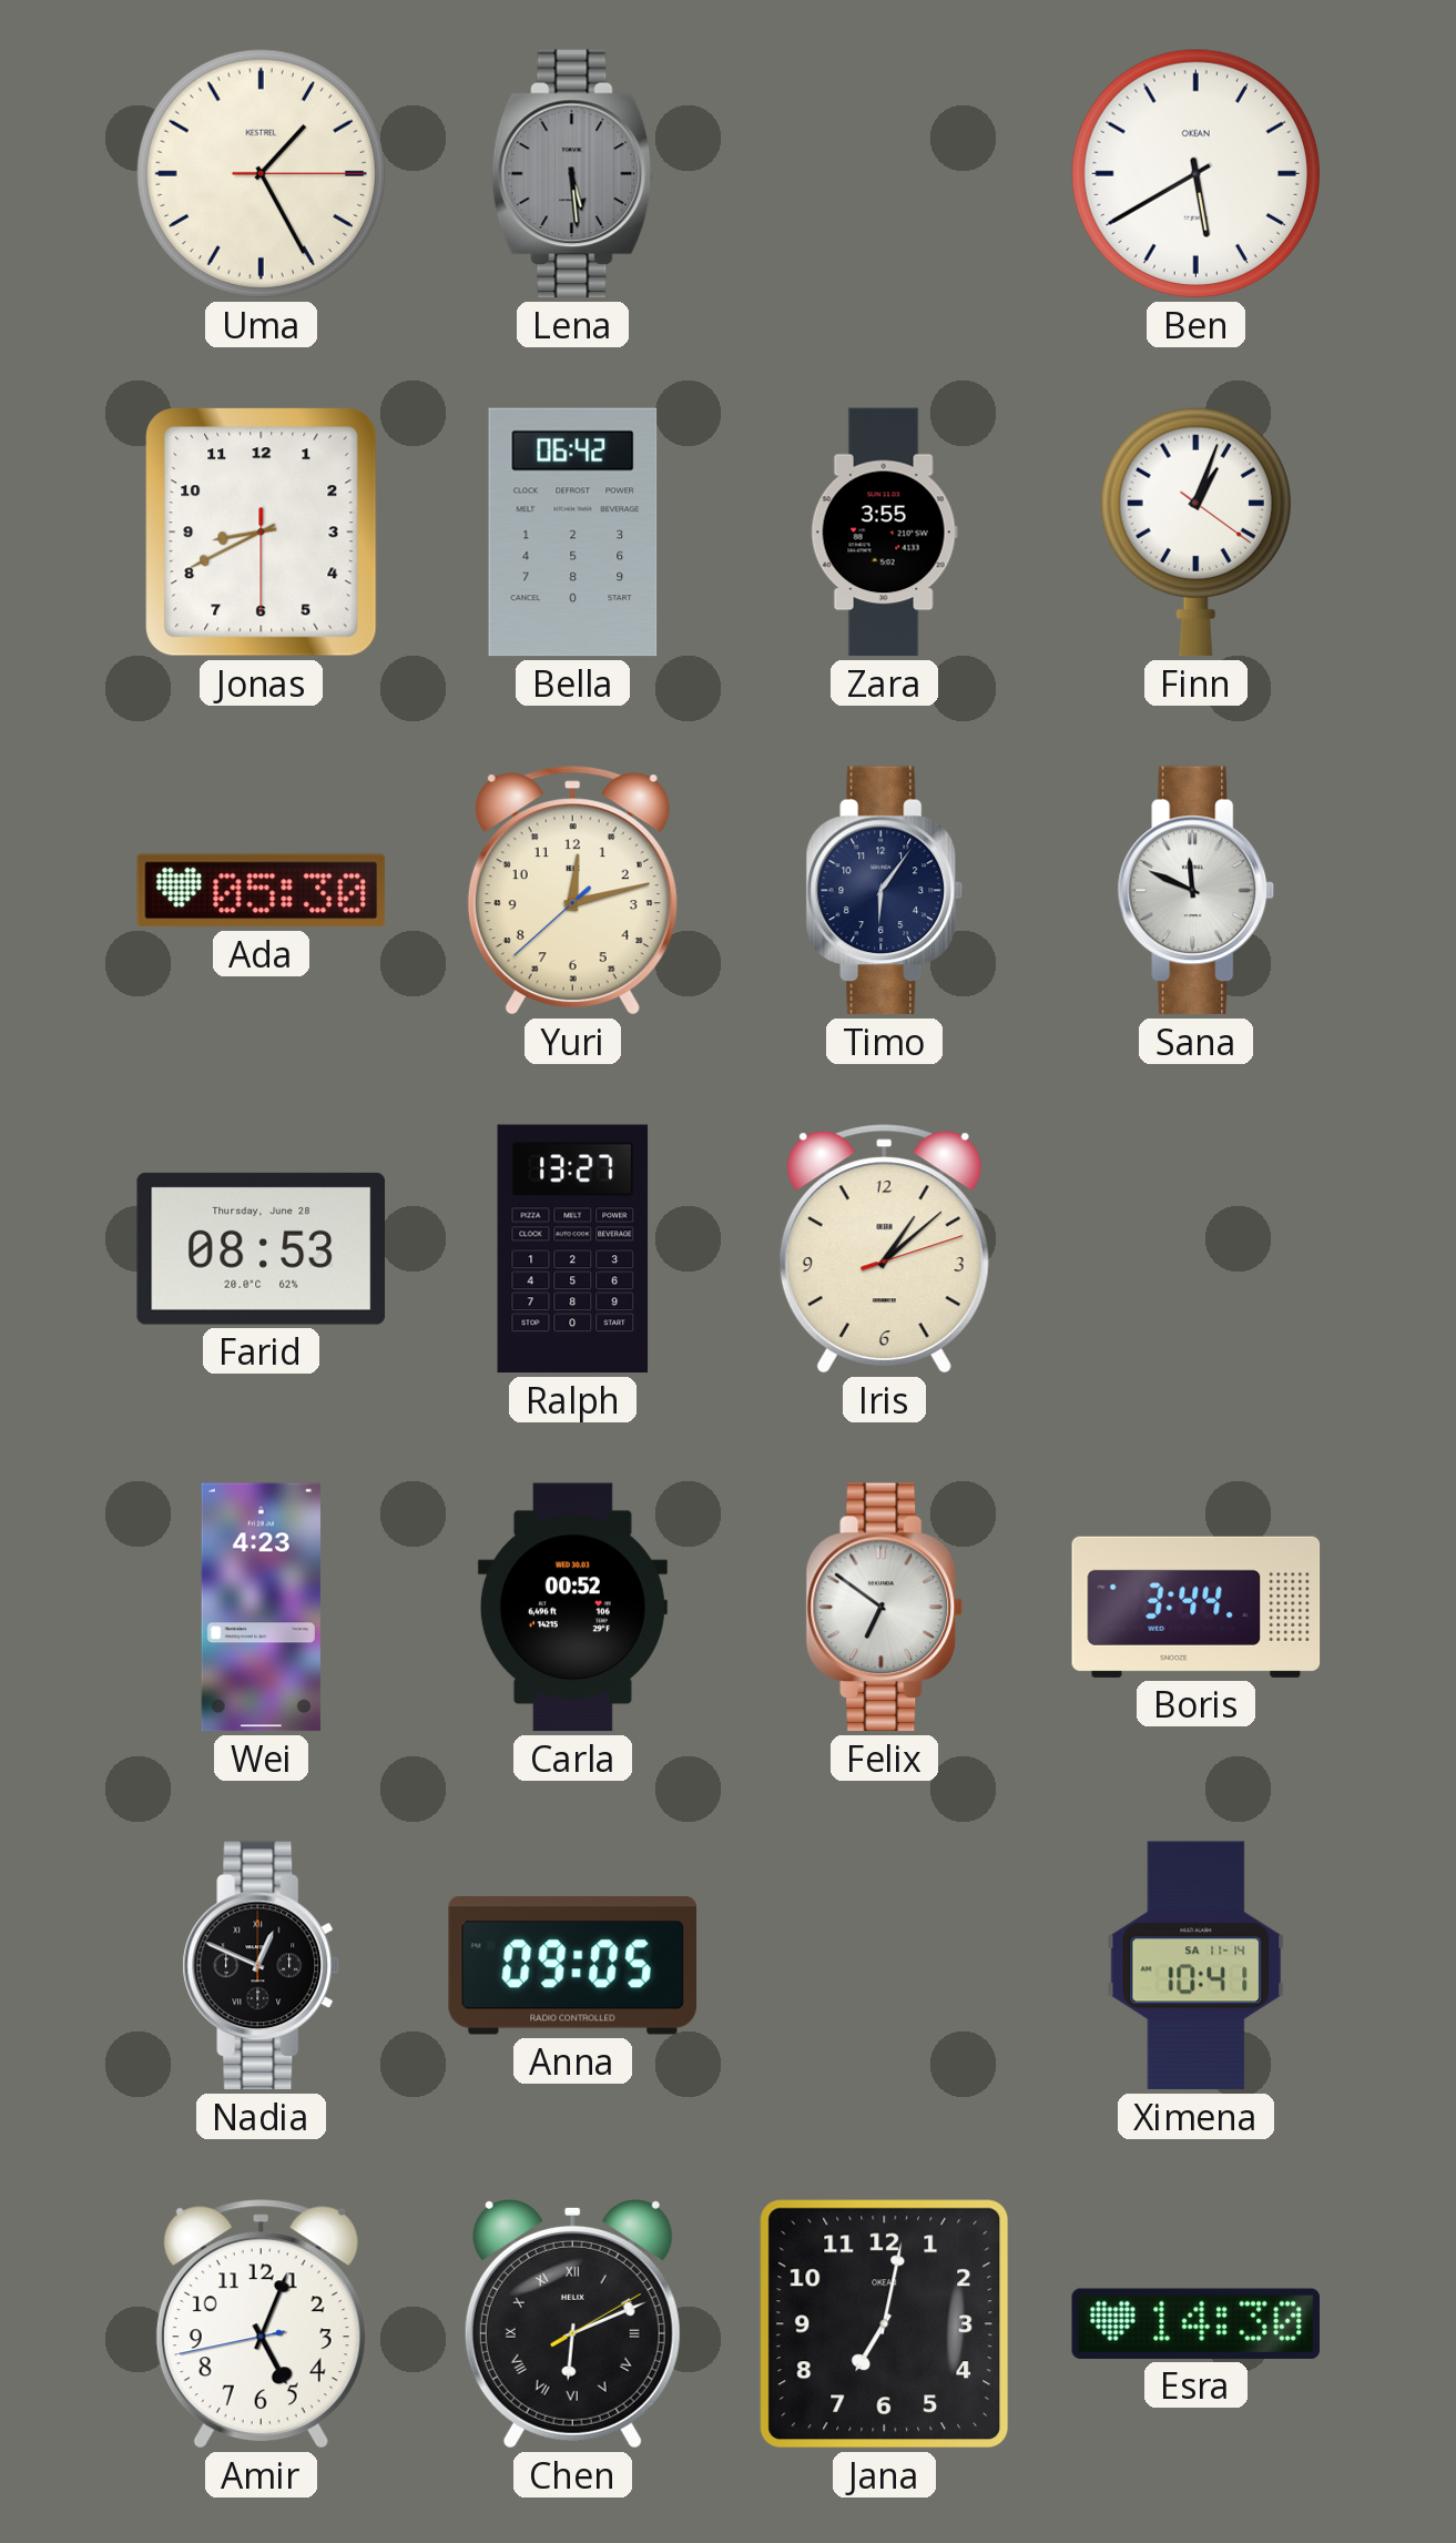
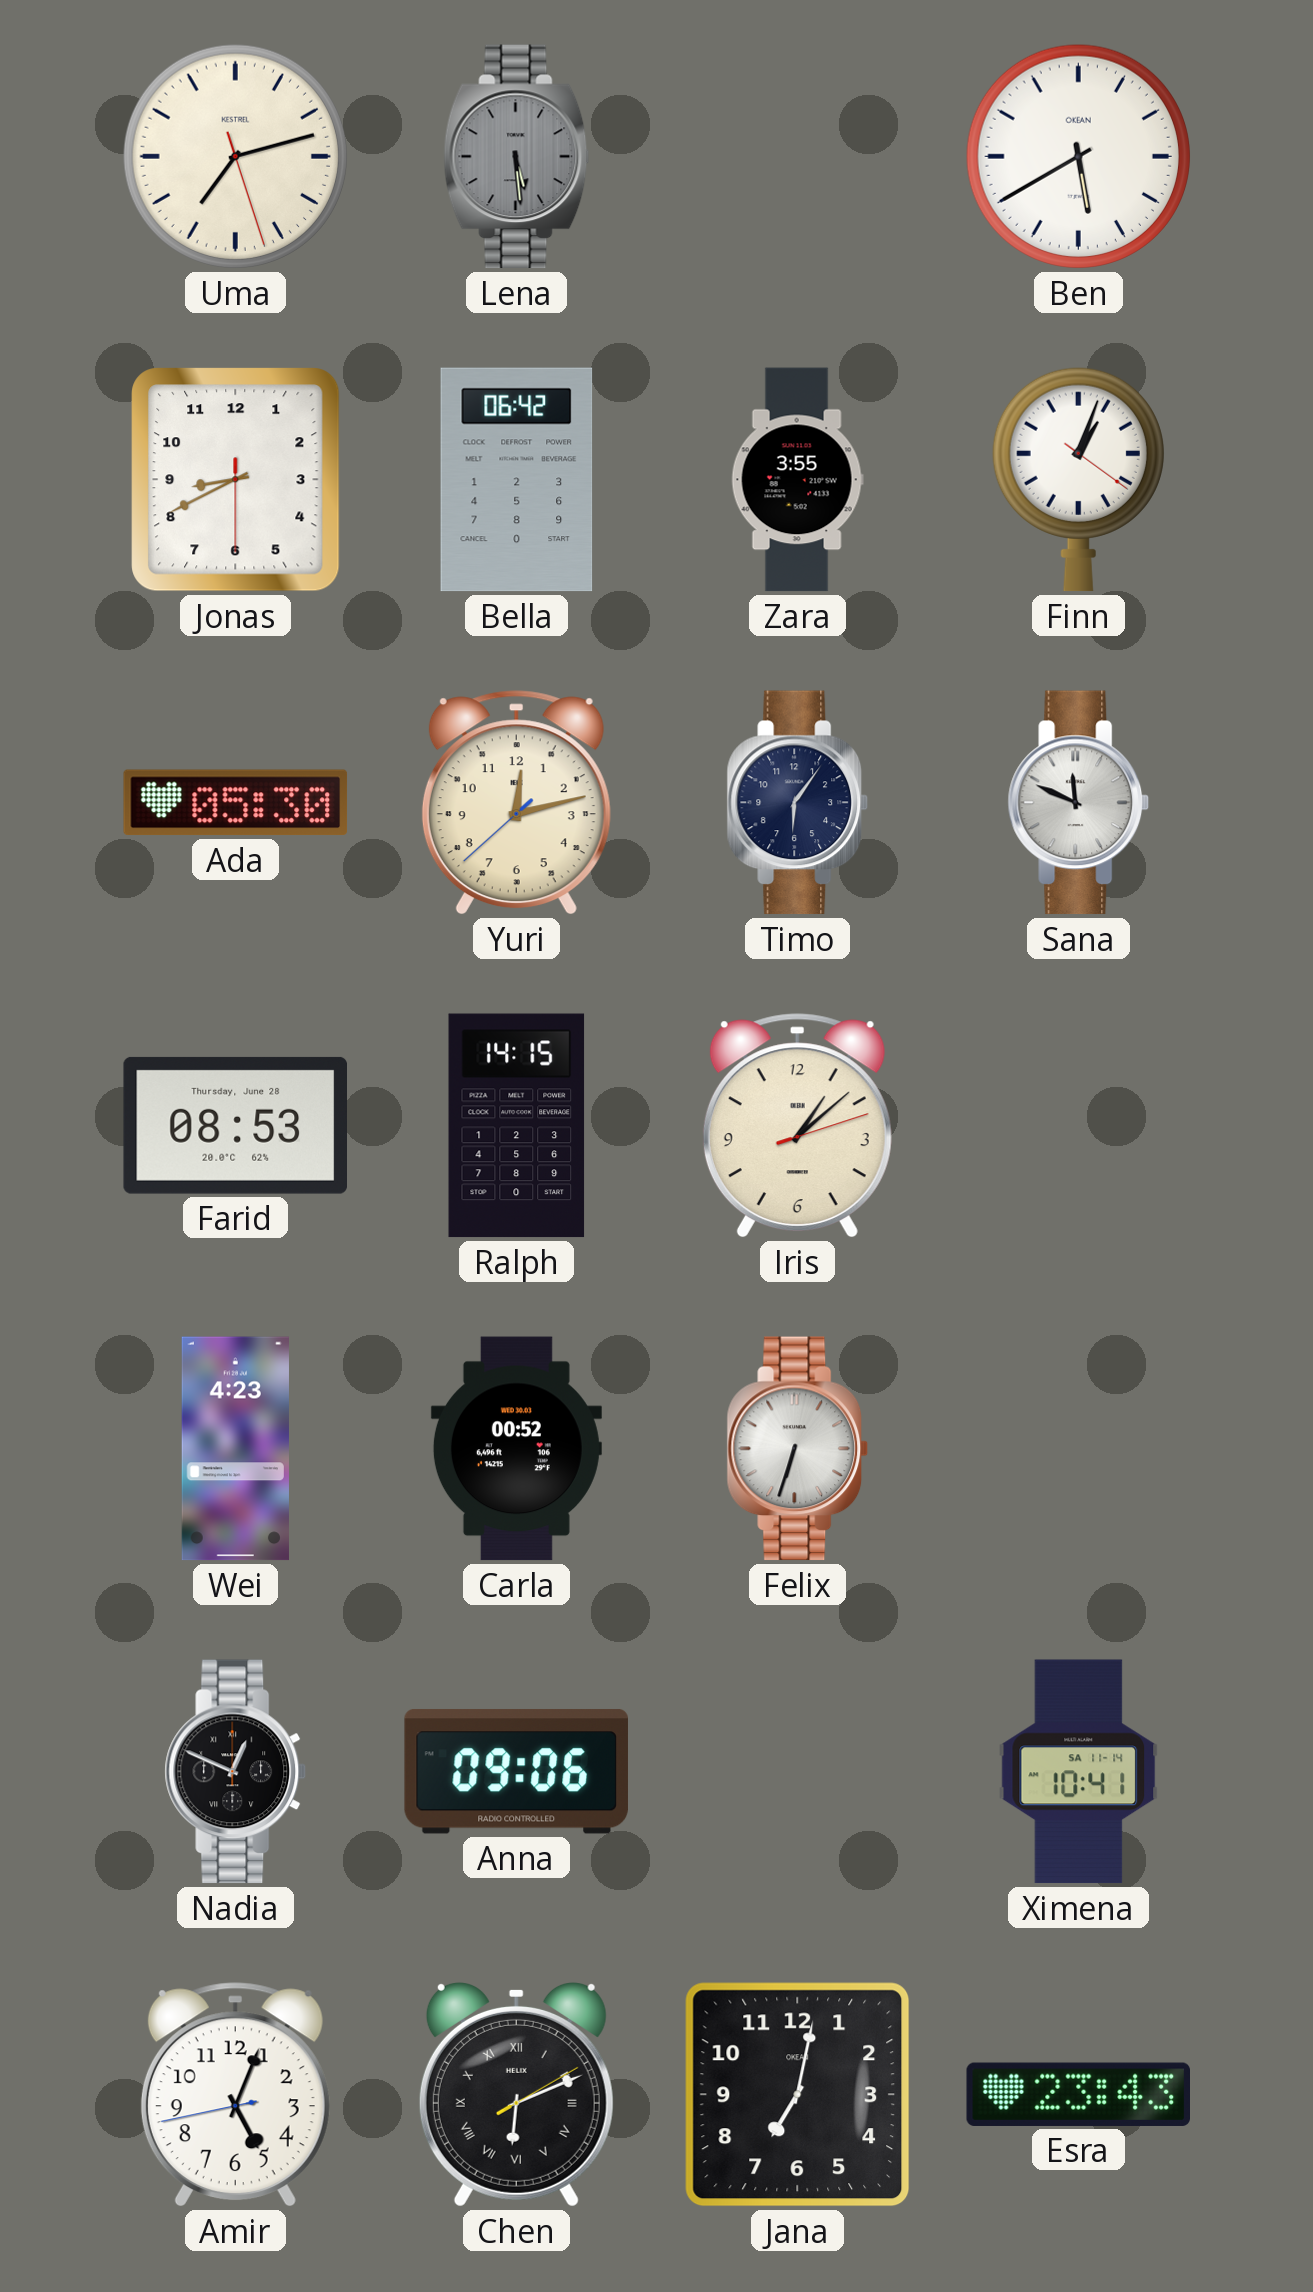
Uma: 1:25 -> 7:12 (235, 156)
Ralph: 13:27 -> 14:15 (517, 1126)
Felix: 6:51 -> 6:33 (798, 1449)
Boris: 3:44 -> none (1197, 1607)
Anna: 09:05 -> 09:06 (516, 1771)
Esra: 14:30 -> 23:43 (1078, 2094)
